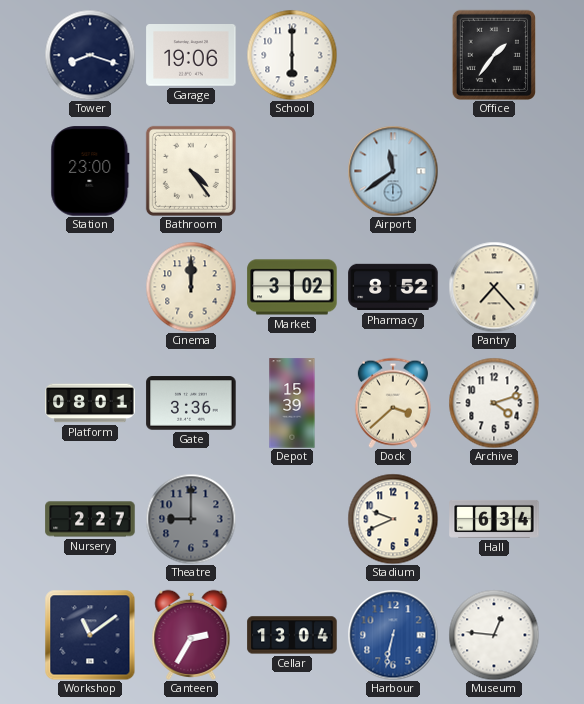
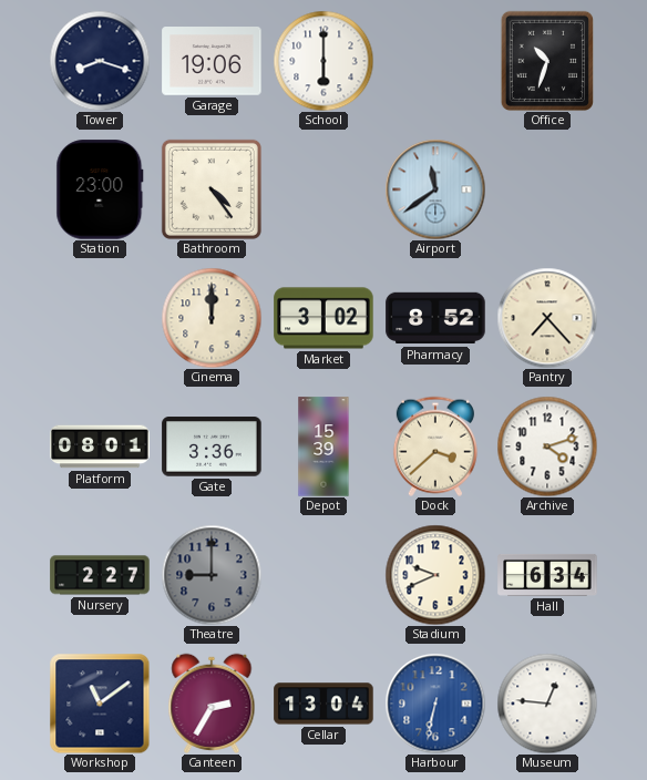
Office: 1:36 -> 10:33 (546, 60)
